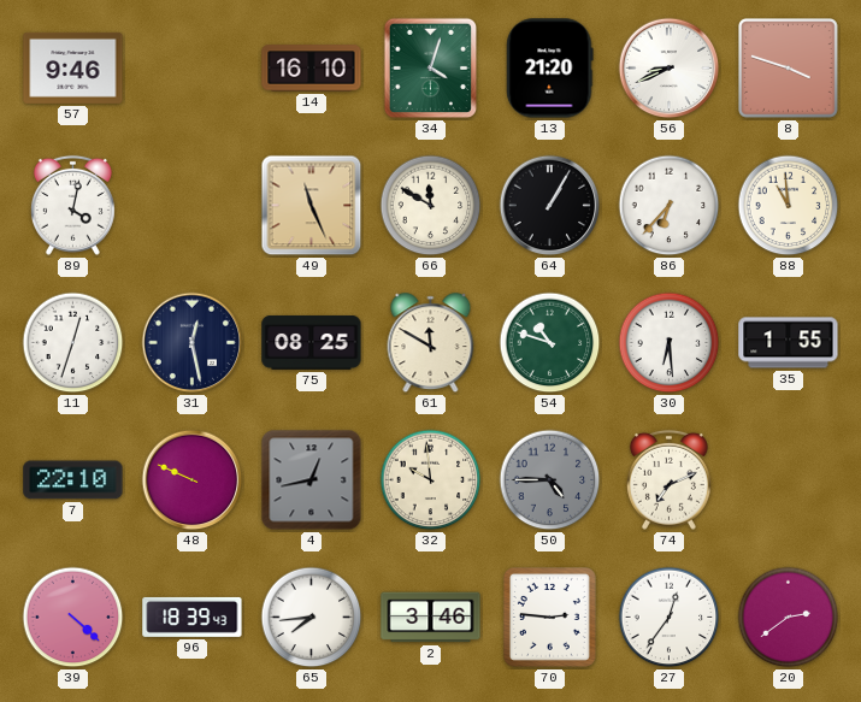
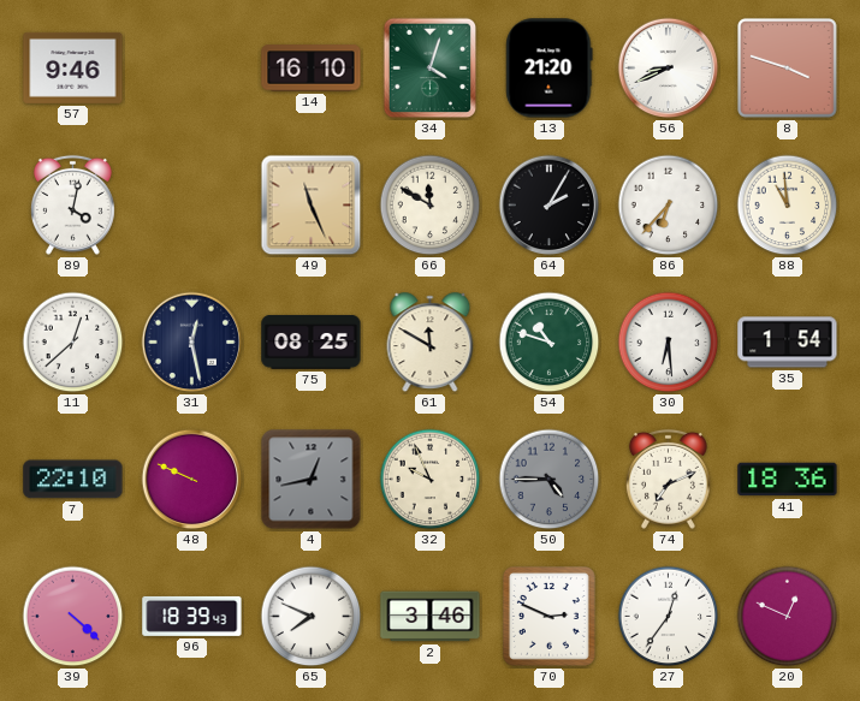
64: 1:05 -> 2:05 (550, 206)
11: 12:33 -> 12:38 (73, 343)
35: 1:55 -> 1:54 (788, 343)
32: 9:59 -> 9:56 (431, 480)
41: none -> 18:36 (788, 480)
65: 7:44 -> 7:49 (312, 617)
70: 2:46 -> 2:49 (548, 616)
20: 2:39 -> 12:49 (788, 617)
